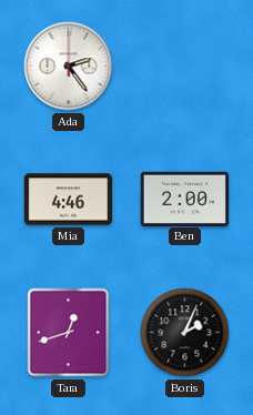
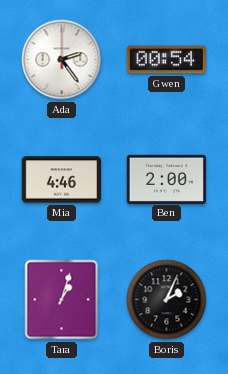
Gwen: none -> 00:54 (166, 60)
Tara: 12:42 -> 1:03 (62, 300)
